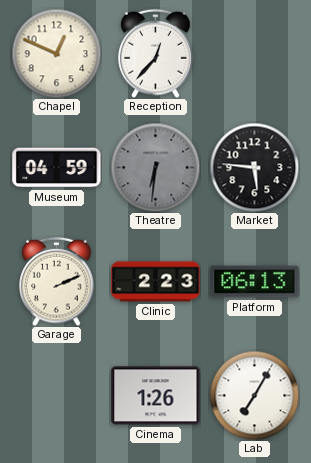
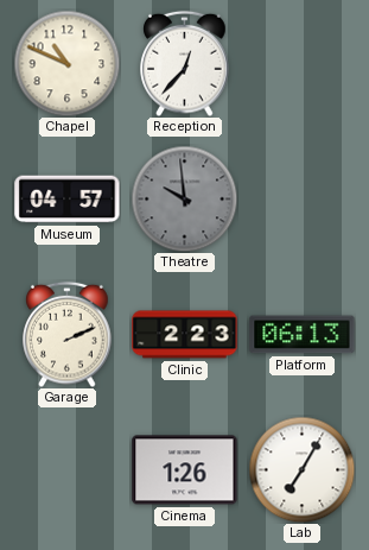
Chapel: 12:49 -> 10:49 (66, 63)
Museum: 04:59 -> 04:57 (68, 200)
Theatre: 6:31 -> 9:59 (184, 198)
Market: 5:46 -> none (254, 167)
